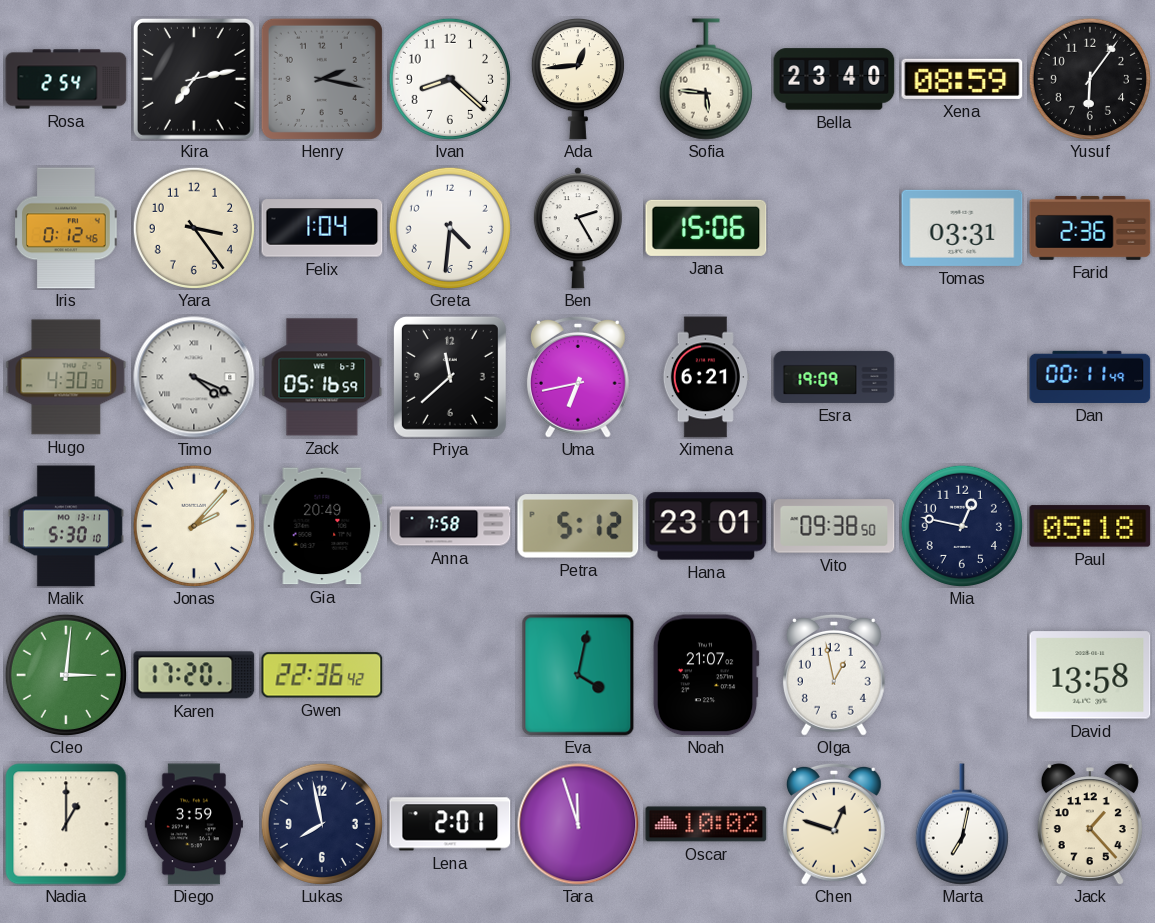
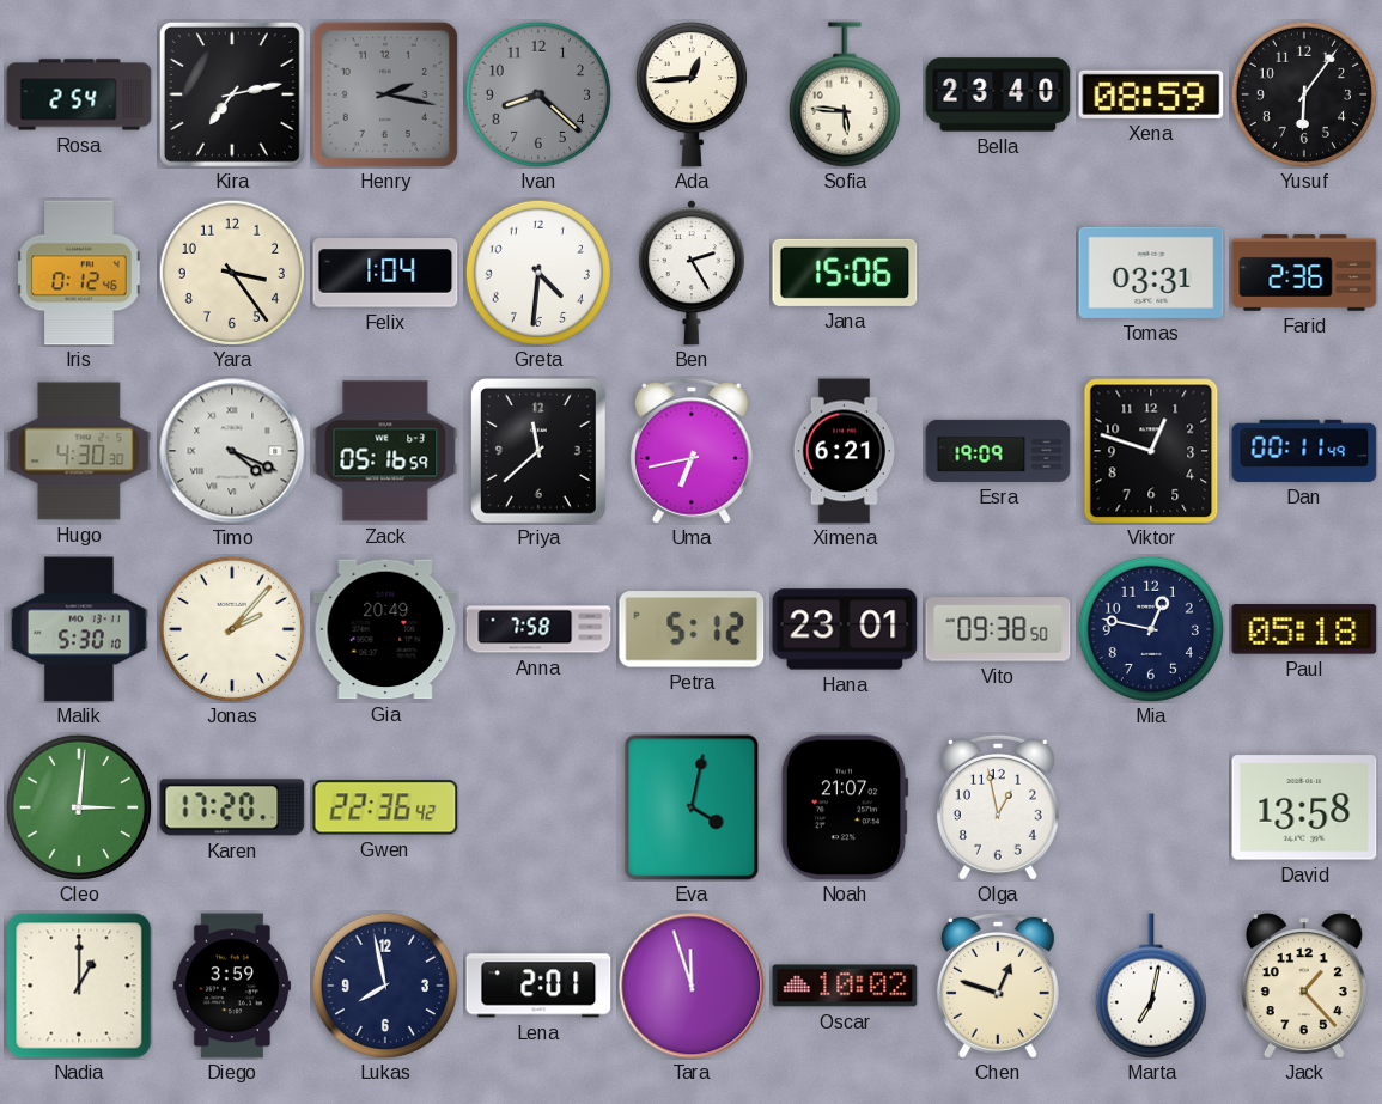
Ivan dial: white -> grey (538, 94)
Viktor: none -> 12:48 (1151, 451)
